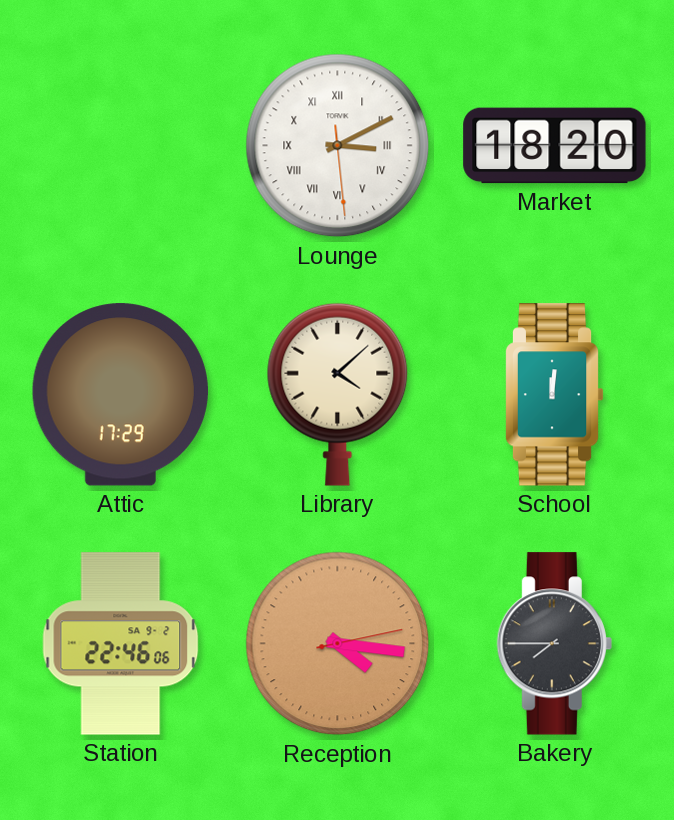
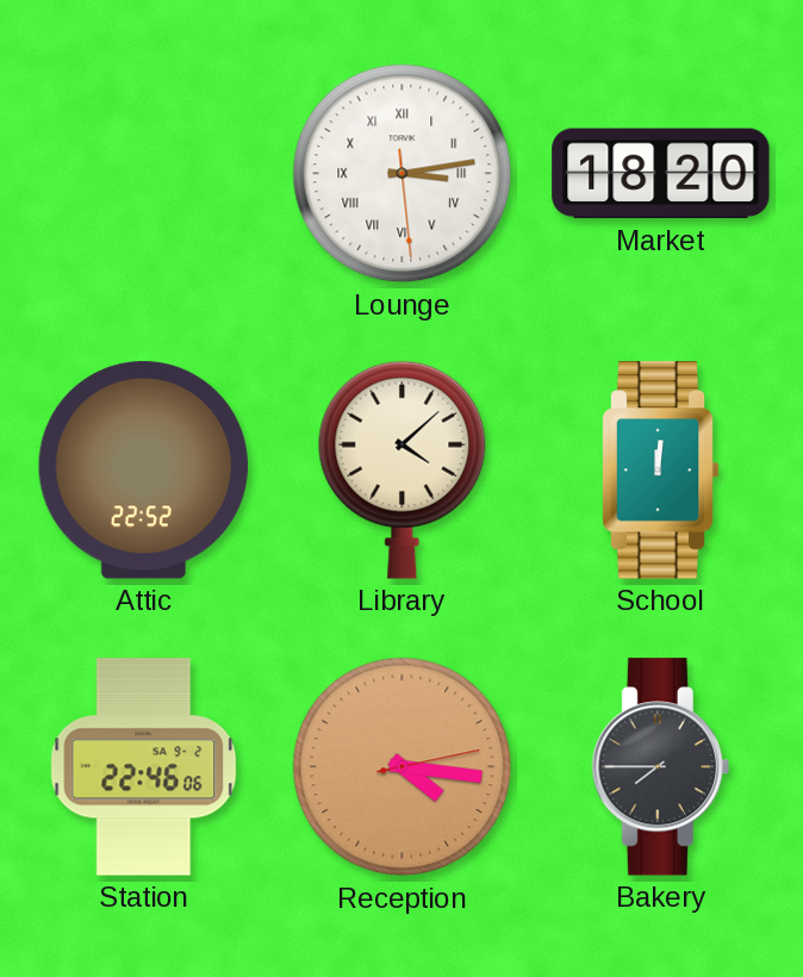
Lounge: 3:10 -> 3:13 (403, 174)
Attic: 17:29 -> 22:52 (143, 471)
